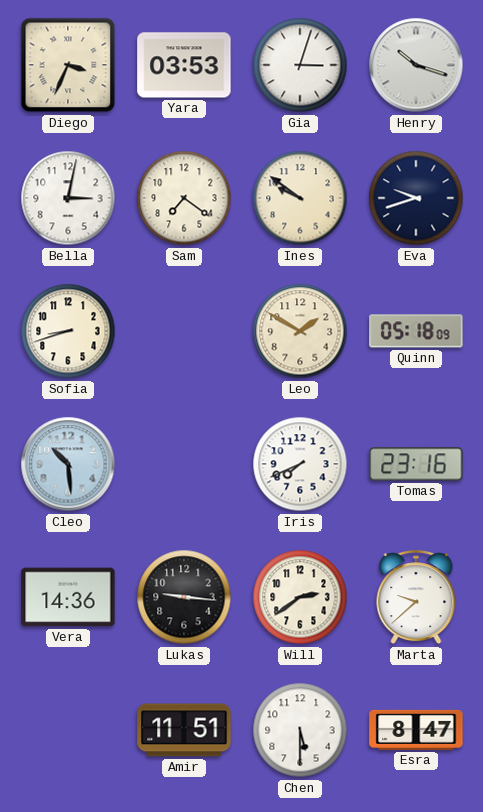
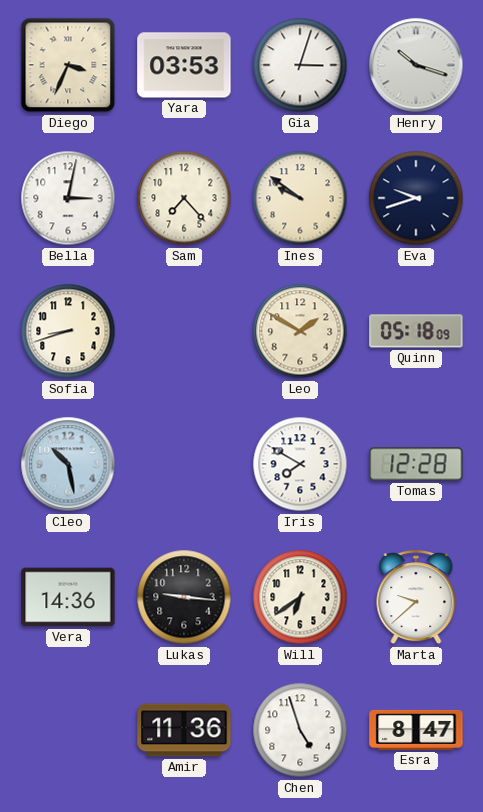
Sam: 7:21 -> 7:23 (184, 198)
Cleo: 10:29 -> 10:28 (68, 464)
Iris: 7:41 -> 7:50 (300, 464)
Tomas: 23:16 -> 12:28 (416, 464)
Will: 2:39 -> 6:39 (300, 597)
Amir: 11:51 -> 11:36 (184, 730)
Chen: 5:30 -> 4:57 (300, 730)
